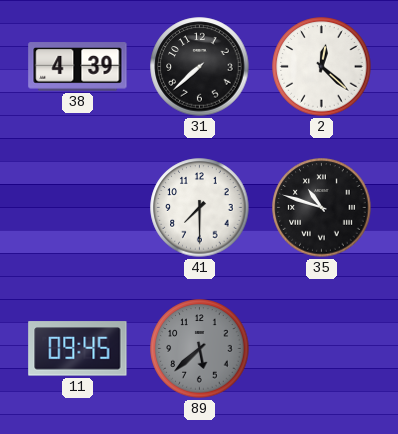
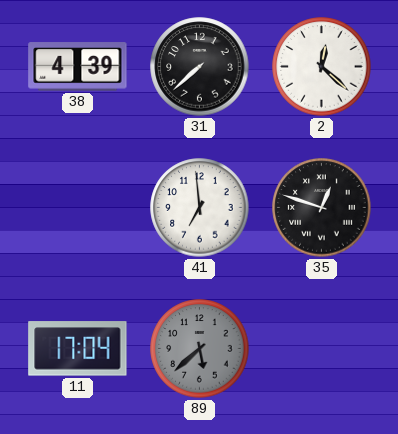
41: 7:30 -> 6:59 (200, 208)
35: 10:48 -> 12:48 (322, 208)
11: 09:45 -> 17:04 (78, 349)
